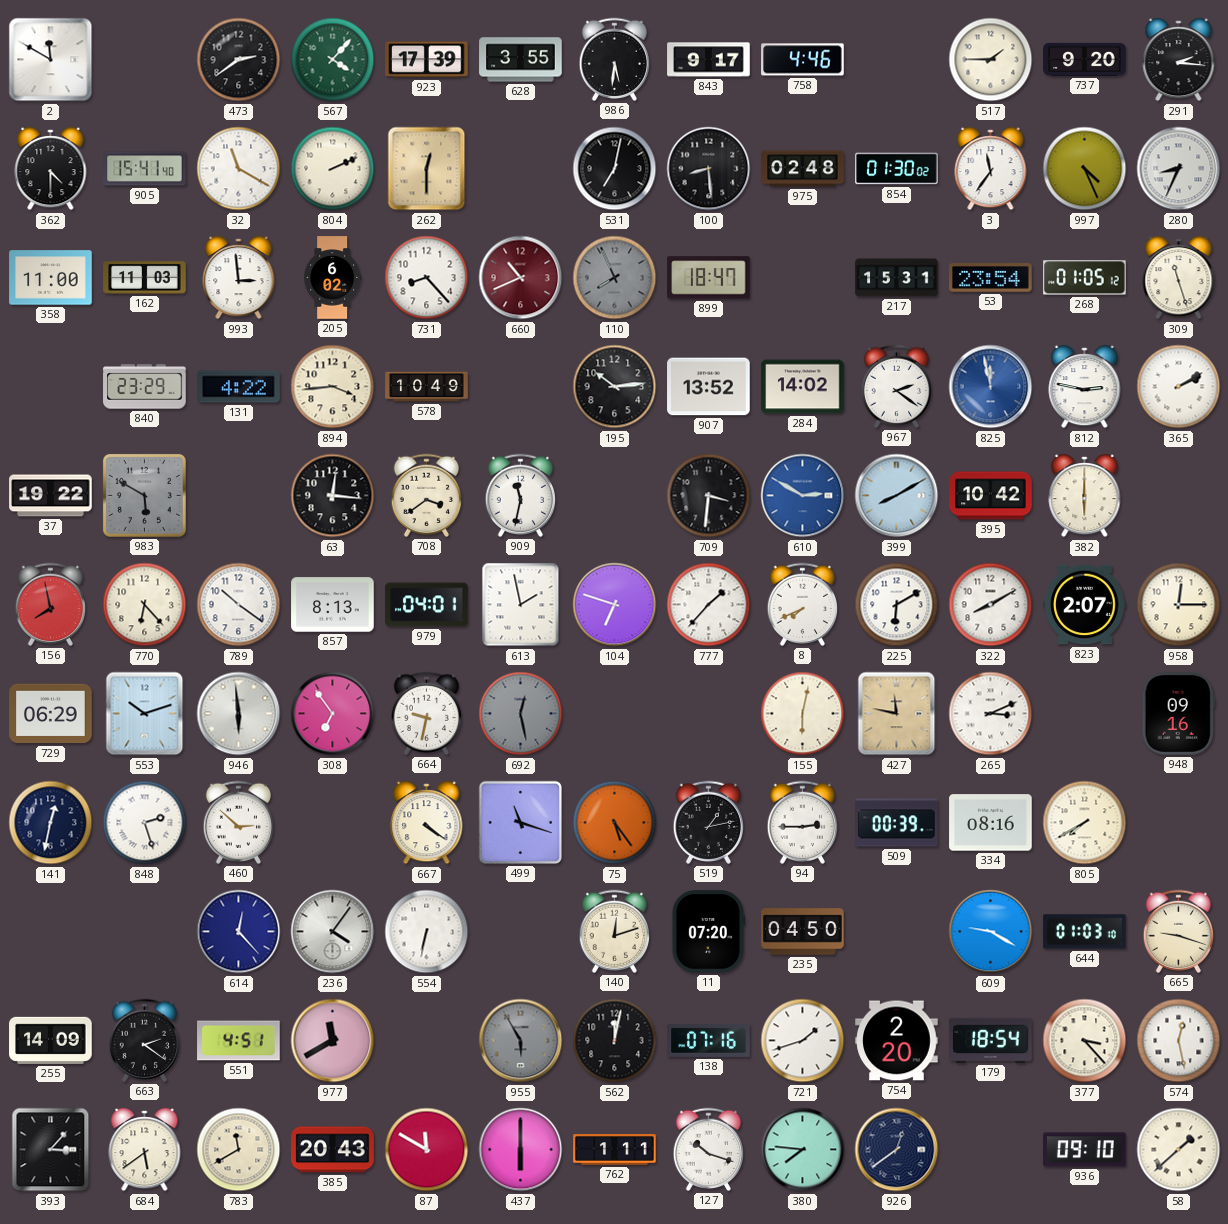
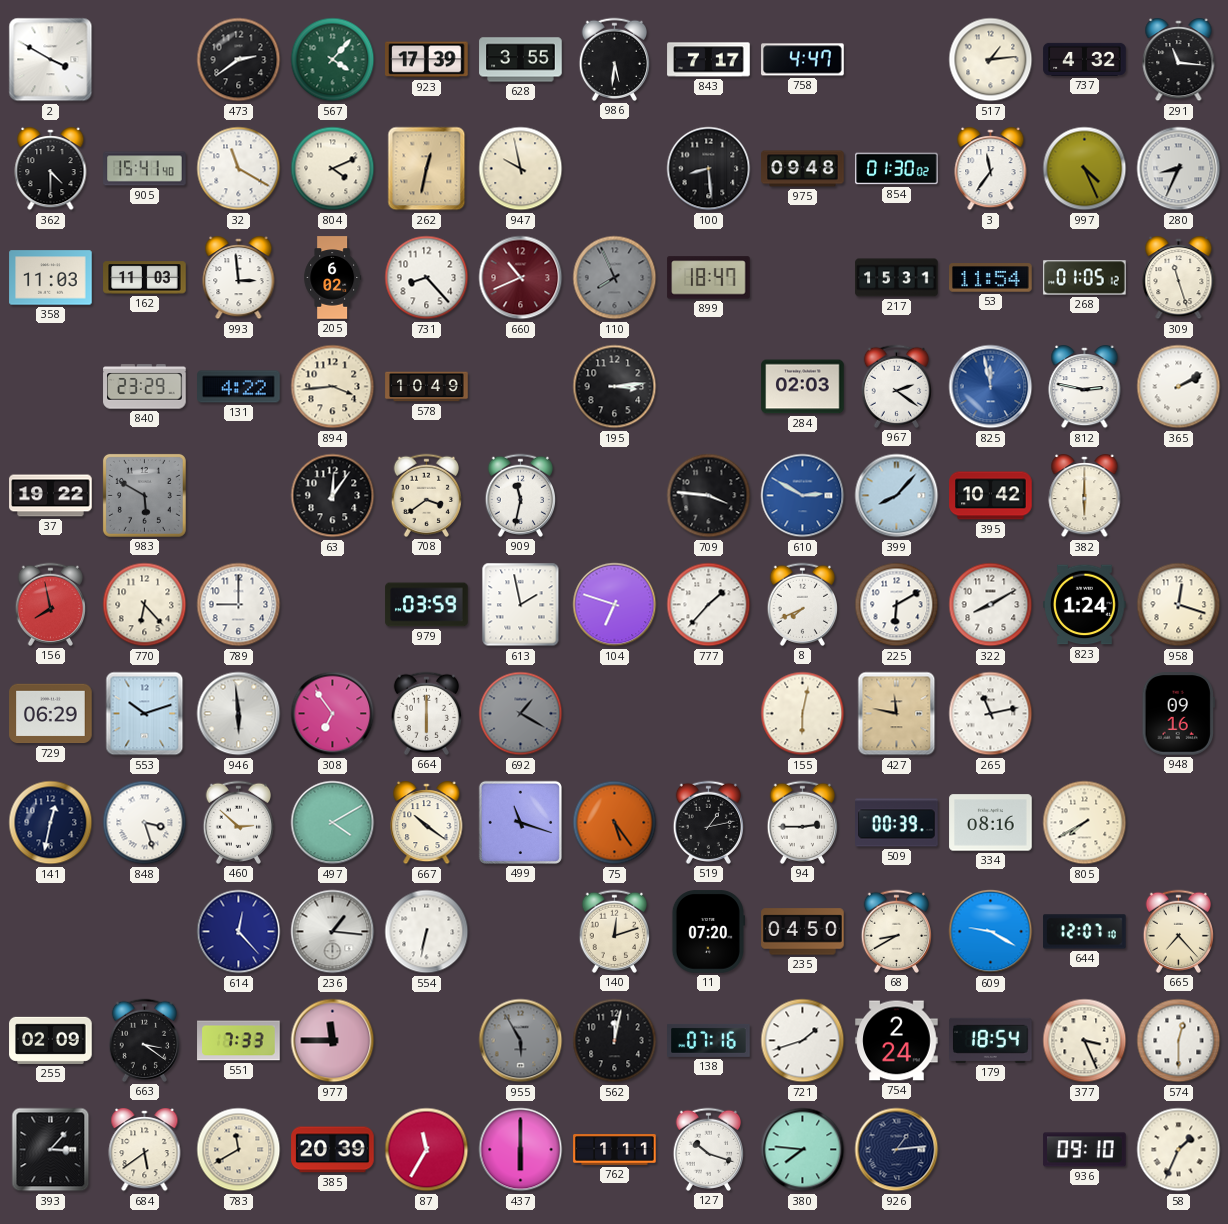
2: 11:50 -> 3:50 (51, 60)
843: 9:17 -> 7:17 (709, 60)
758: 4:46 -> 4:47 (803, 60)
517: 1:45 -> 1:14 (991, 60)
737: 9:20 -> 4:32 (1085, 59)
291: 2:16 -> 11:16 (1179, 61)
804: 2:11 -> 4:11 (333, 169)
262: 12:30 -> 12:32 (427, 169)
947: none -> 9:58 (521, 169)
531: 7:02 -> none (615, 169)
975: 02:48 -> 09:48 (803, 169)
358: 11:00 -> 11:03 (51, 278)
53: 23:54 -> 11:54 (991, 278)
195: 10:14 -> 3:14 (615, 387)
907: 13:52 -> none (709, 387)
284: 14:02 -> 02:03 (803, 387)
63: 12:16 -> 12:06 (333, 496)
709: 3:31 -> 3:46 (709, 496)
399: 8:10 -> 8:07 (897, 496)
789: 10:21 -> 9:00 (239, 605)
857: 8:13 -> none (333, 605)
979: 04:01 -> 03:59 (427, 605)
823: 2:07 -> 1:24 (1085, 605)
958: 12:15 -> 12:18 (1179, 605)
664: 9:32 -> 6:00 (426, 713)
692: 12:28 -> 1:20 (521, 714)
265: 3:11 -> 11:13 (991, 714)
848: 2:27 -> 3:27 (145, 823)
497: none -> 4:10 (333, 823)
667: 4:21 -> 10:21 (427, 824)
236: 4:06 -> 1:16 (333, 932)
68: none -> 8:40 (896, 931)
644: 01:03 -> 12:07 (1085, 932)
665: 9:18 -> 7:23 (1178, 931)
255: 14:09 -> 02:09 (51, 1040)
663: 2:21 -> 3:21 (144, 1040)
551: 4:51 -> 7:33 (239, 1041)
977: 11:40 -> 11:45 (333, 1041)
754: 2:20 -> 2:24 (897, 1041)
377: 3:23 -> 3:26 (1085, 1041)
574: 12:28 -> 12:30 (1179, 1041)
385: 20:43 -> 20:39 (333, 1150)
87: 11:50 -> 11:35 (427, 1150)
926: 12:39 -> 1:14 (897, 1150)
58: 1:38 -> 1:34 (1179, 1150)
